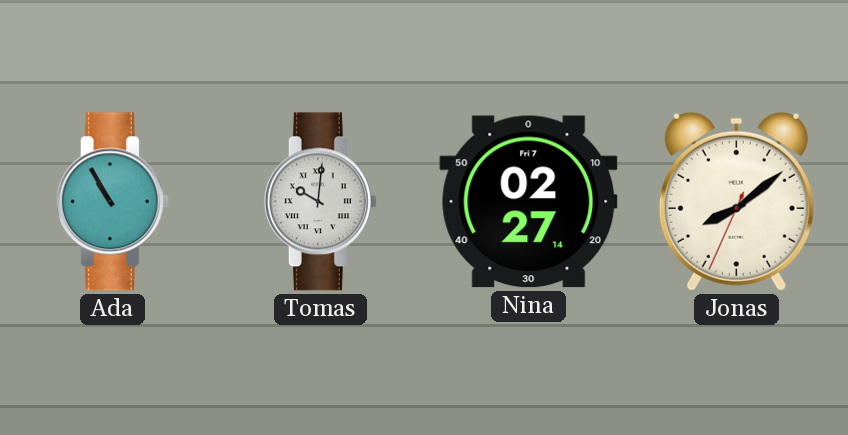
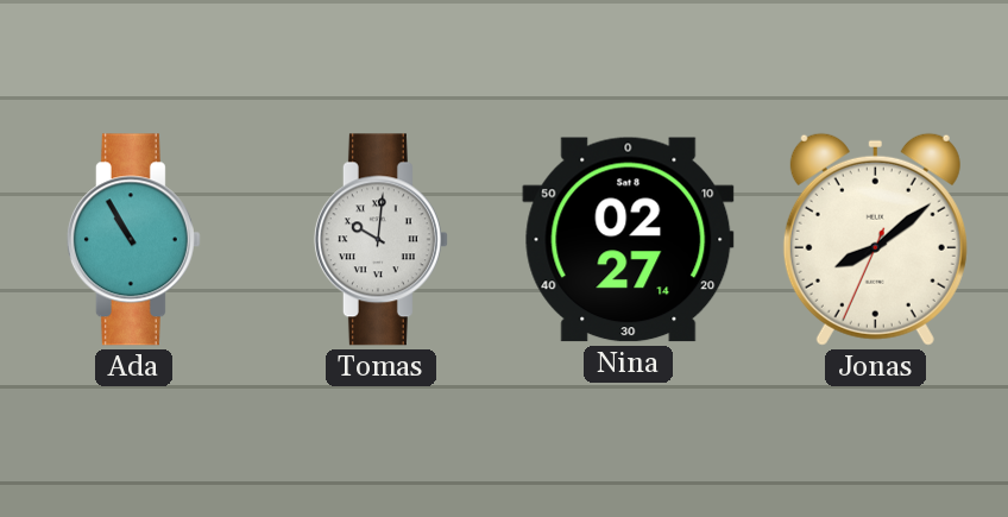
Nina date: Fri 7 -> Sat 8 (629, 240)
